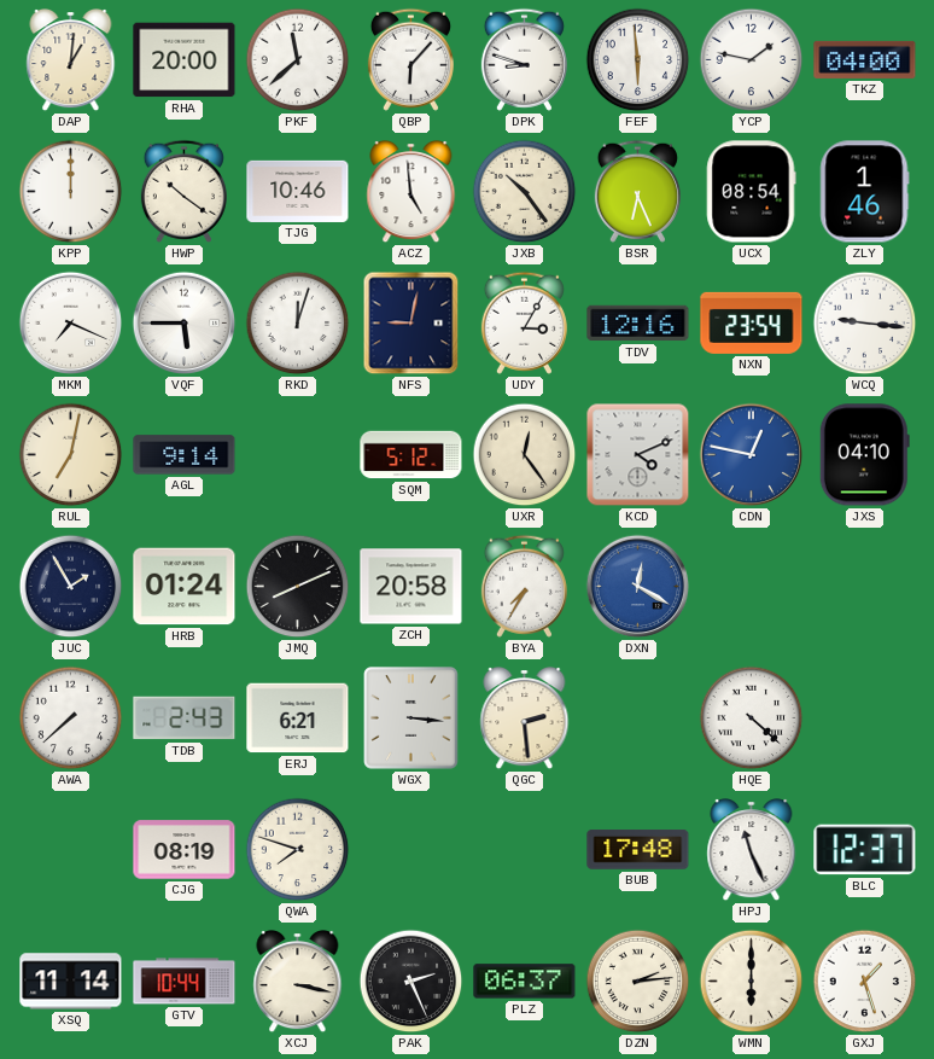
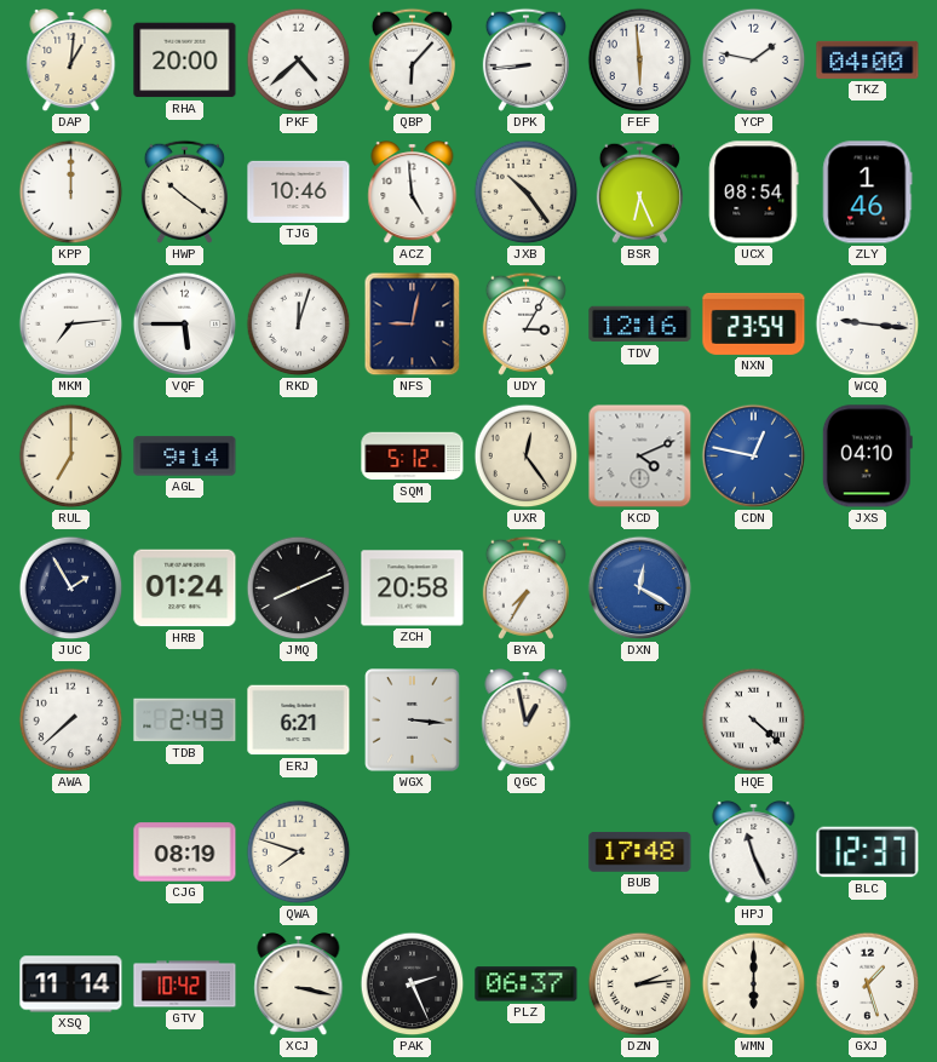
PKF: 11:38 -> 4:38 (299, 61)
DPK: 8:48 -> 8:44 (525, 59)
MKM: 7:19 -> 7:14 (71, 325)
RUL: 7:02 -> 7:00 (71, 457)
QGC: 2:29 -> 12:58 (527, 722)
GTV: 10:44 -> 10:42 (185, 984)
